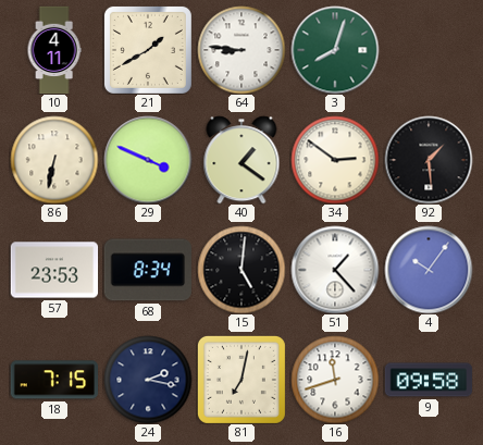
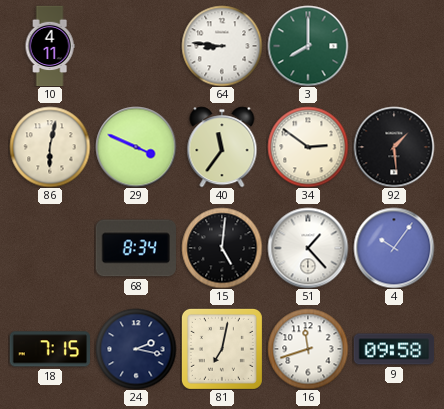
21: 1:40 -> none (148, 50)
3: 8:03 -> 8:00 (308, 46)
86: 6:32 -> 6:02 (50, 147)
40: 1:21 -> 11:36 (222, 147)
57: 23:53 -> none (54, 270)
